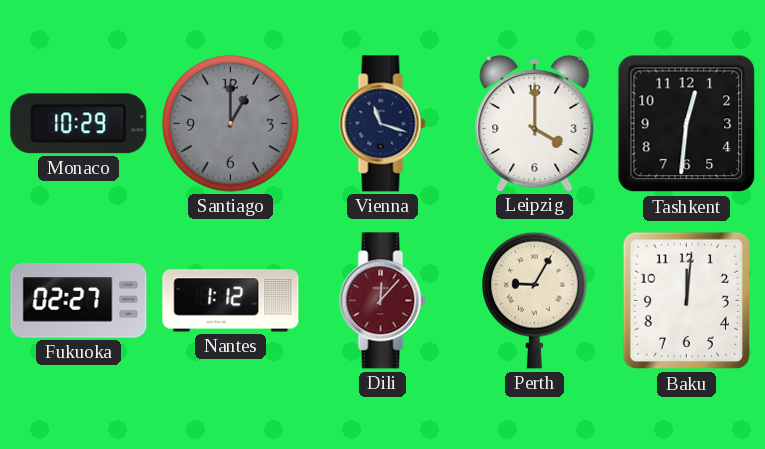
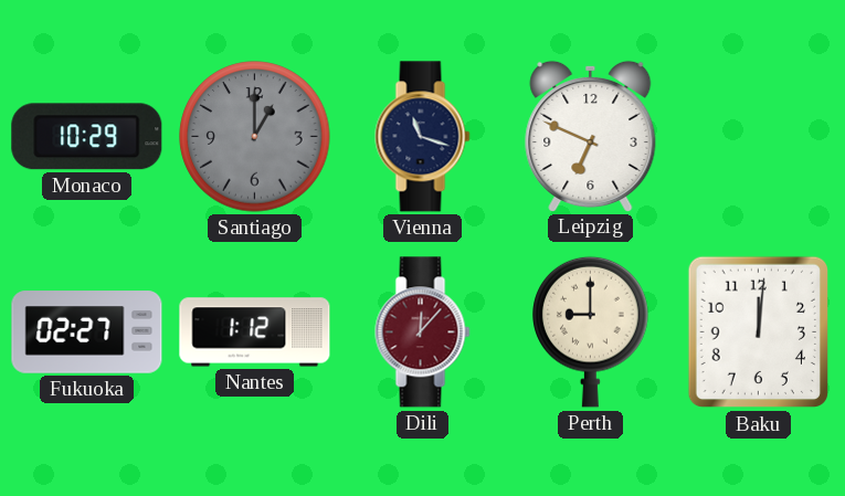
Leipzig: 4:00 -> 6:49 (591, 136)
Tashkent: 12:31 -> none (687, 124)
Perth: 9:05 -> 9:00 (591, 331)
